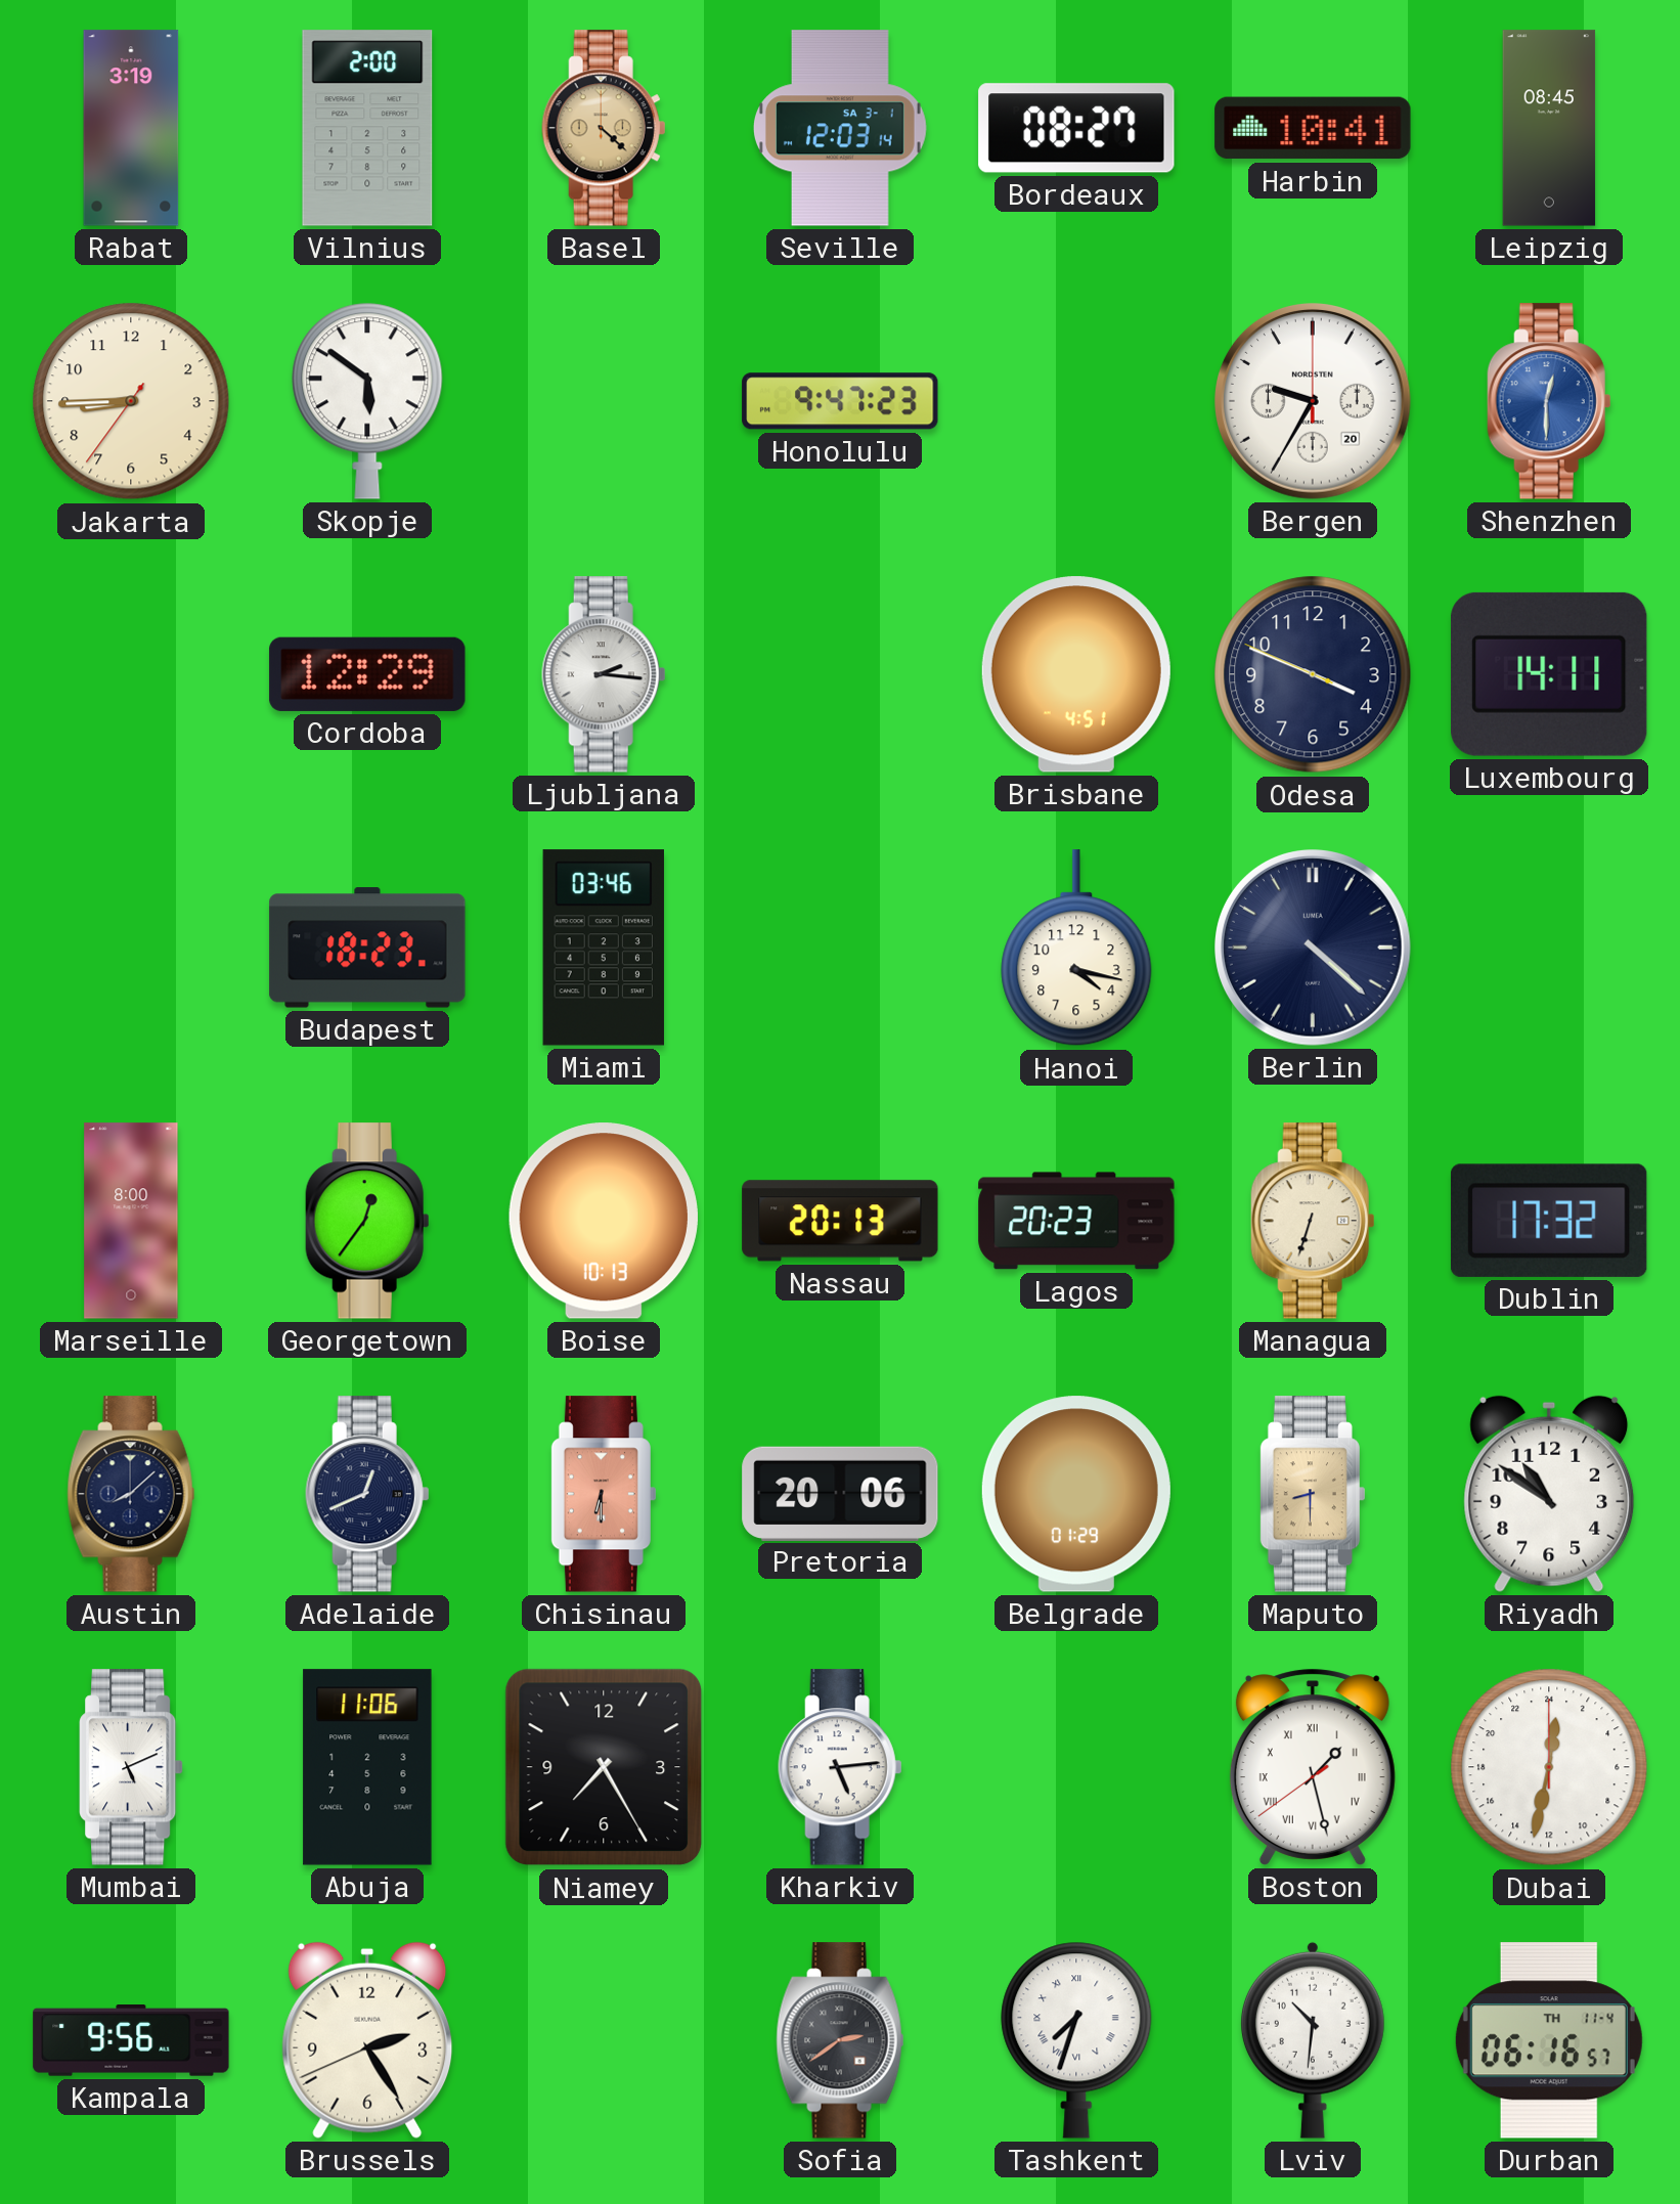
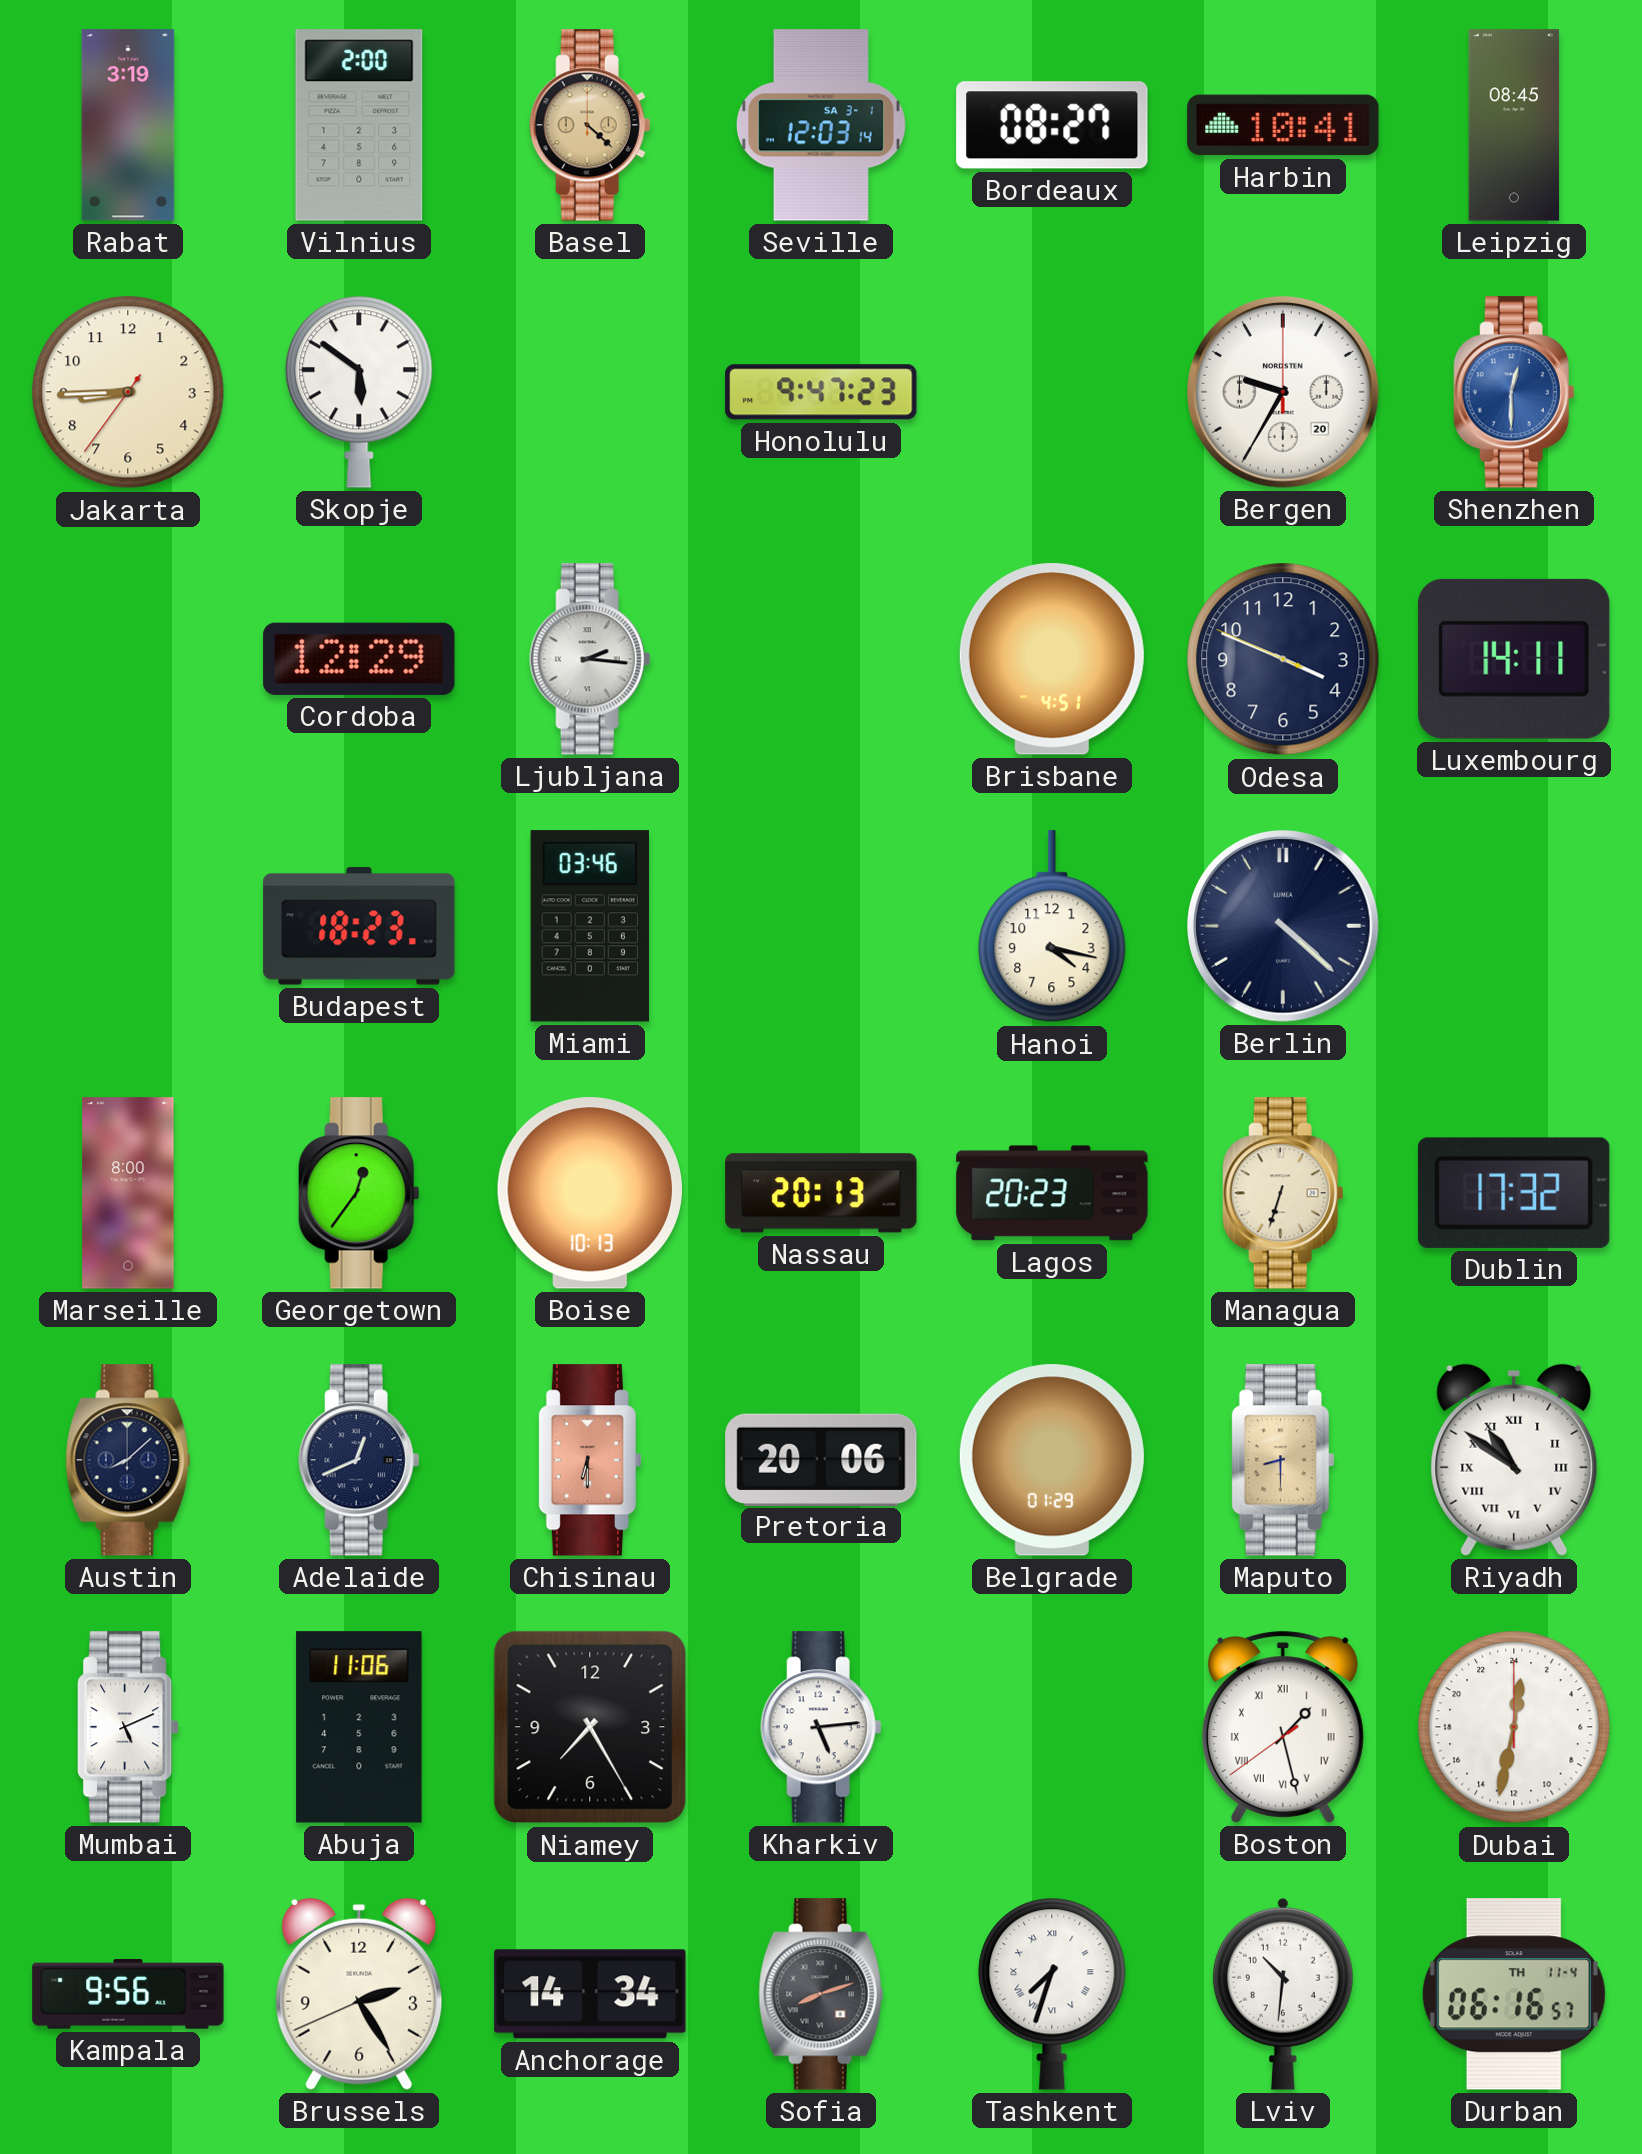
Riyadh numerals: Arabic -> Roman (1514, 1460)
Anchorage: none -> 14:34 (590, 1994)
Sofia: 2:39 -> 8:12 (821, 1994)
